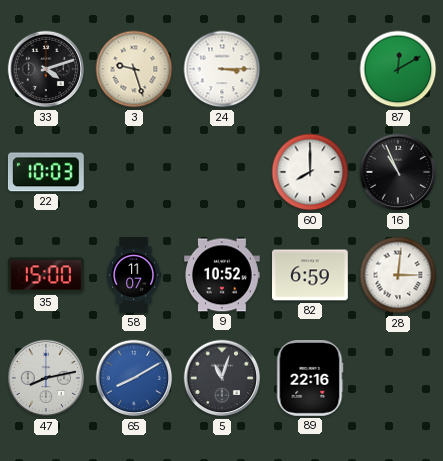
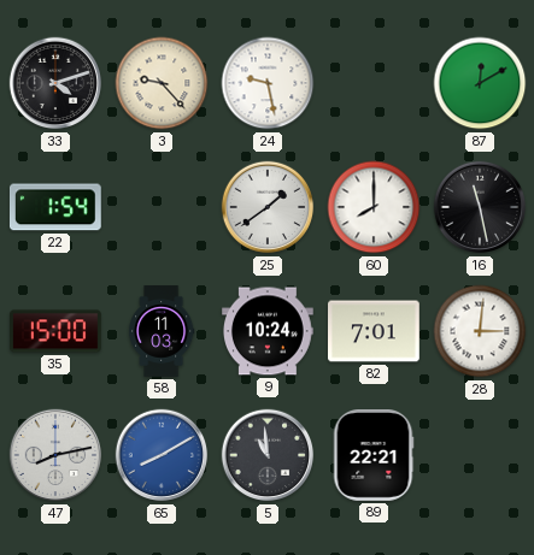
3: 9:27 -> 9:23 (162, 83)
24: 3:15 -> 9:28 (268, 83)
22: 10:03 -> 1:54 (55, 207)
25: none -> 1:39 (268, 207)
16: 10:56 -> 11:28 (480, 207)
58: 11:07 -> 11:03 (162, 331)
9: 10:52 -> 10:24 (269, 331)
82: 6:59 -> 7:01 (375, 331)
5: 11:03 -> 10:59 (268, 455)
89: 22:16 -> 22:21 (374, 456)
